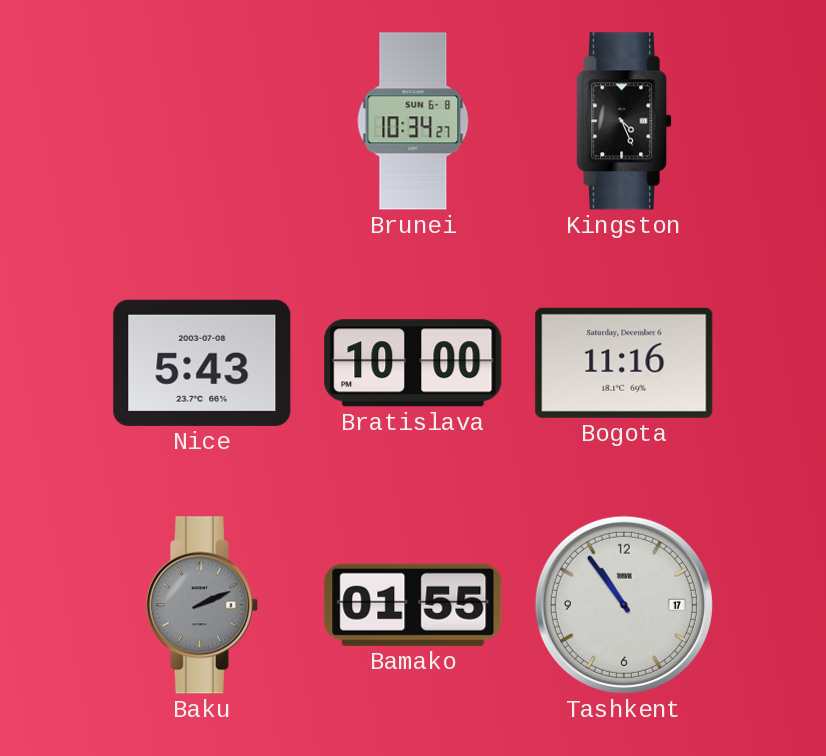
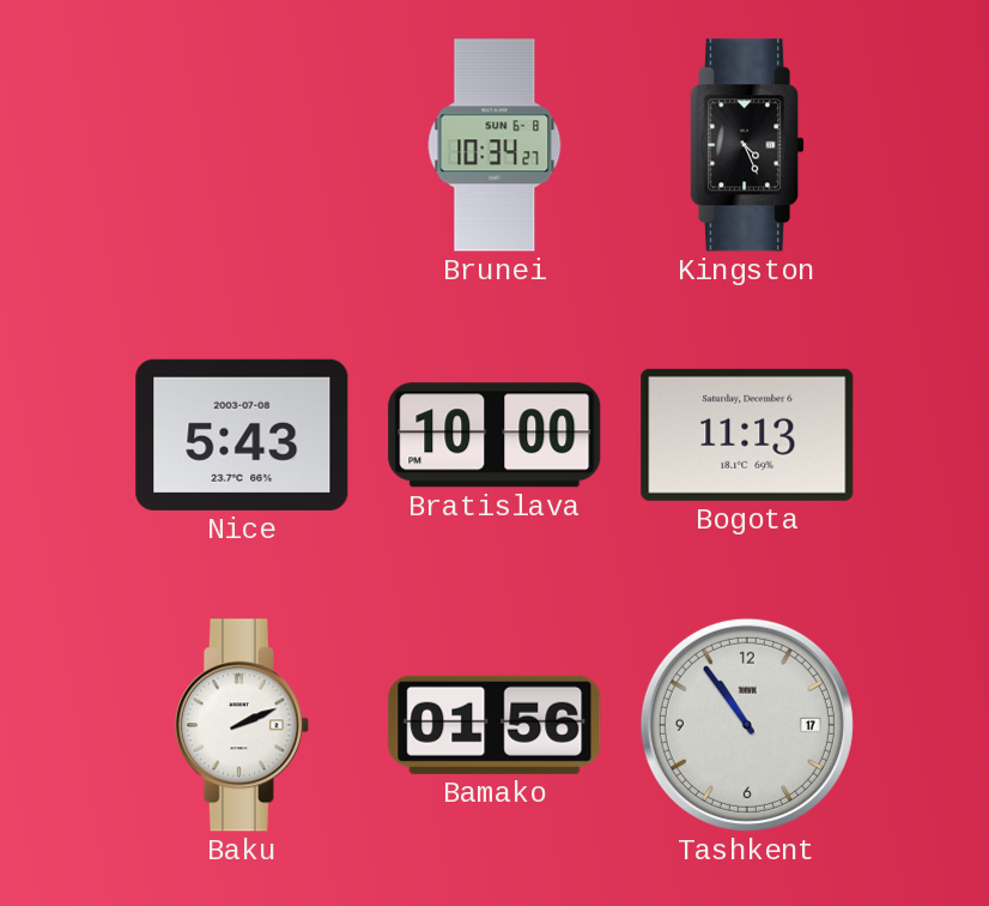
Bogota: 11:16 -> 11:13 (747, 435)
Baku dial: grey -> white (242, 725)
Bamako: 01:55 -> 01:56 (494, 725)
